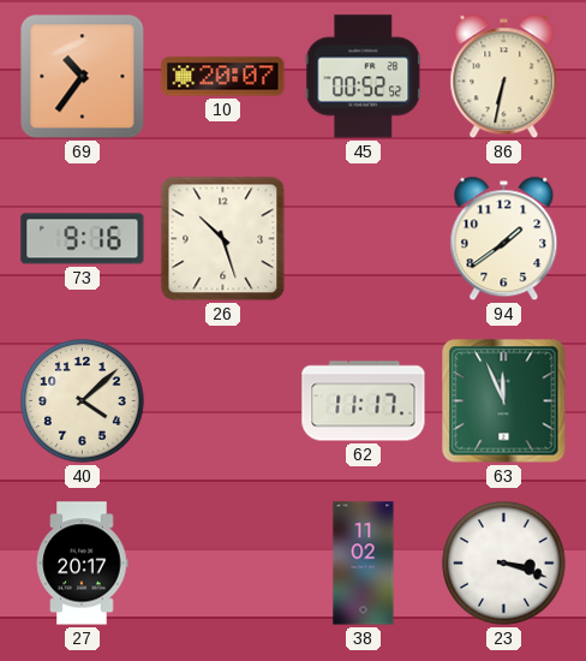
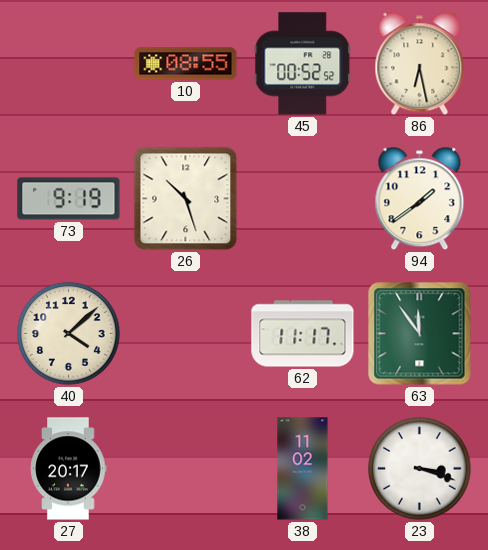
69: 10:36 -> none (83, 77)
10: 20:07 -> 08:55 (186, 64)
86: 6:32 -> 6:28 (420, 64)
73: 9:16 -> 9:19 (69, 199)
63: 11:56 -> 11:54 (420, 334)
